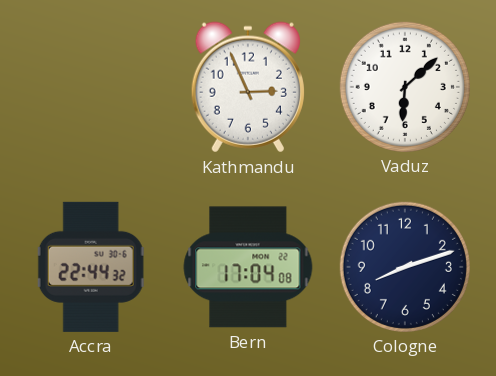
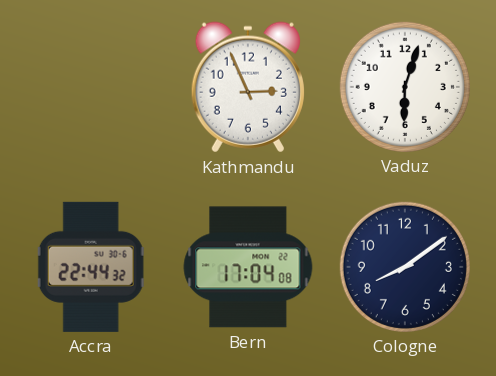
Vaduz: 6:08 -> 6:03 (405, 87)
Cologne: 8:12 -> 8:09 (405, 267)
